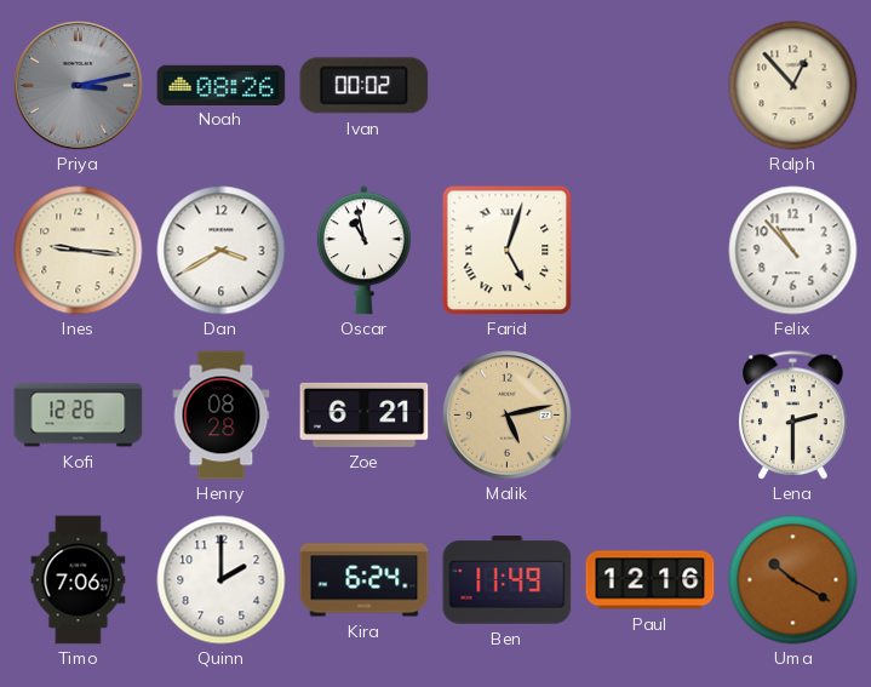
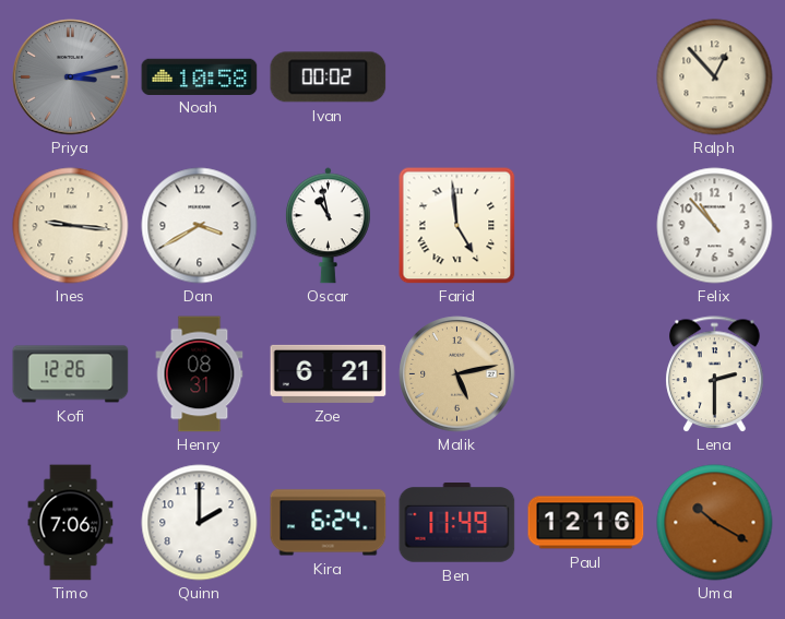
Noah: 08:26 -> 10:58 (200, 76)
Farid: 5:03 -> 4:59 (457, 226)
Henry: 08:28 -> 08:31 (200, 374)
